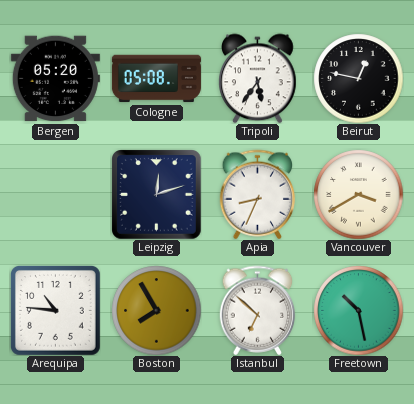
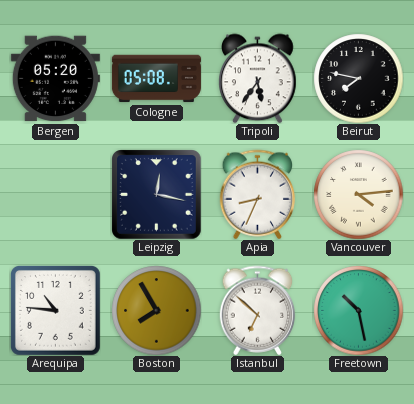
Beirut: 12:47 -> 7:47 (358, 78)
Leipzig: 12:12 -> 12:17 (157, 195)
Vancouver: 3:40 -> 4:14 (358, 194)
